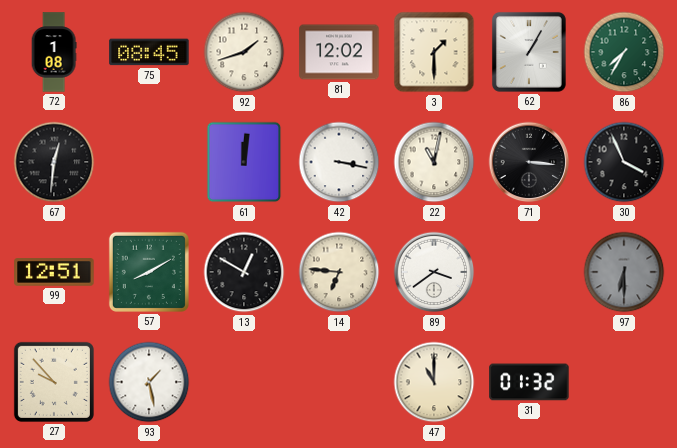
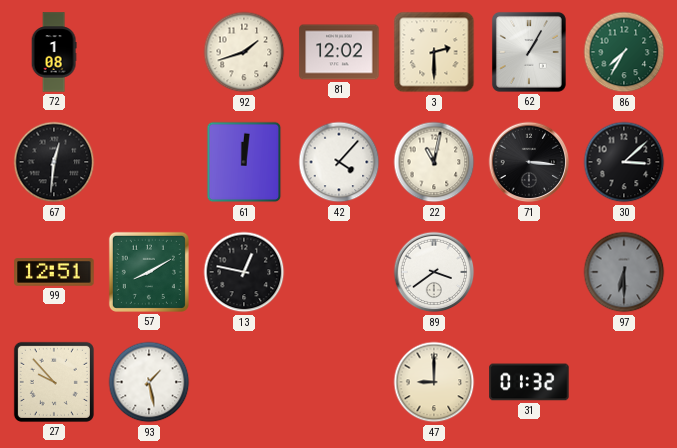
75: 08:45 -> none (149, 52)
3: 1:30 -> 2:30 (434, 52)
42: 3:17 -> 4:07 (339, 162)
30: 3:56 -> 3:08 (624, 162)
13: 12:50 -> 12:47 (244, 272)
14: 6:46 -> none (339, 272)
47: 11:00 -> 9:00 (434, 382)
